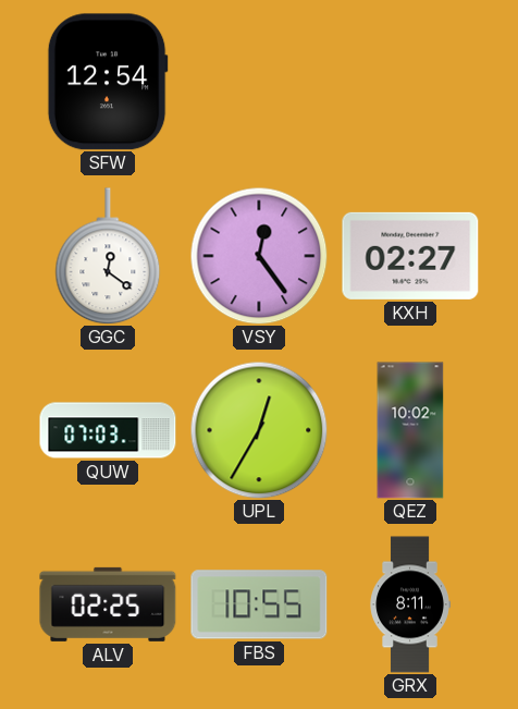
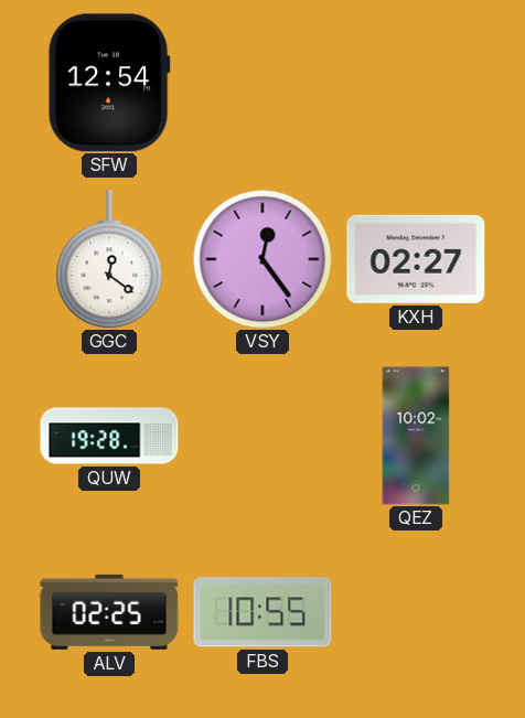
QUW: 07:03 -> 19:28 (109, 436)
UPL: 12:35 -> none (259, 430)
GRX: 8:11 -> none (410, 604)
